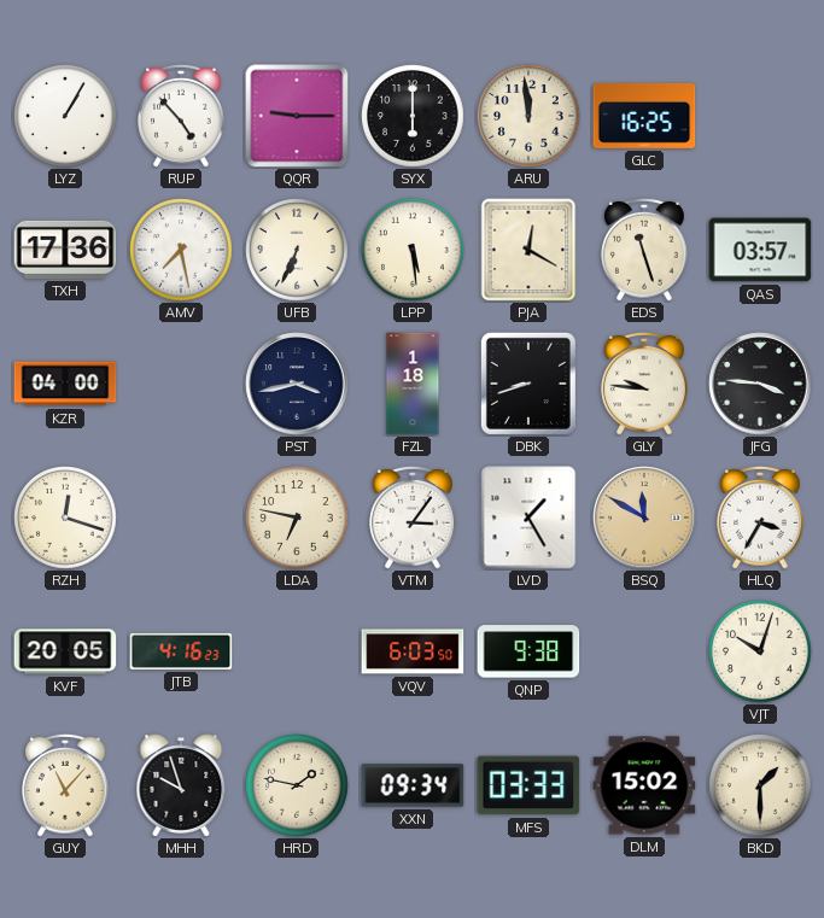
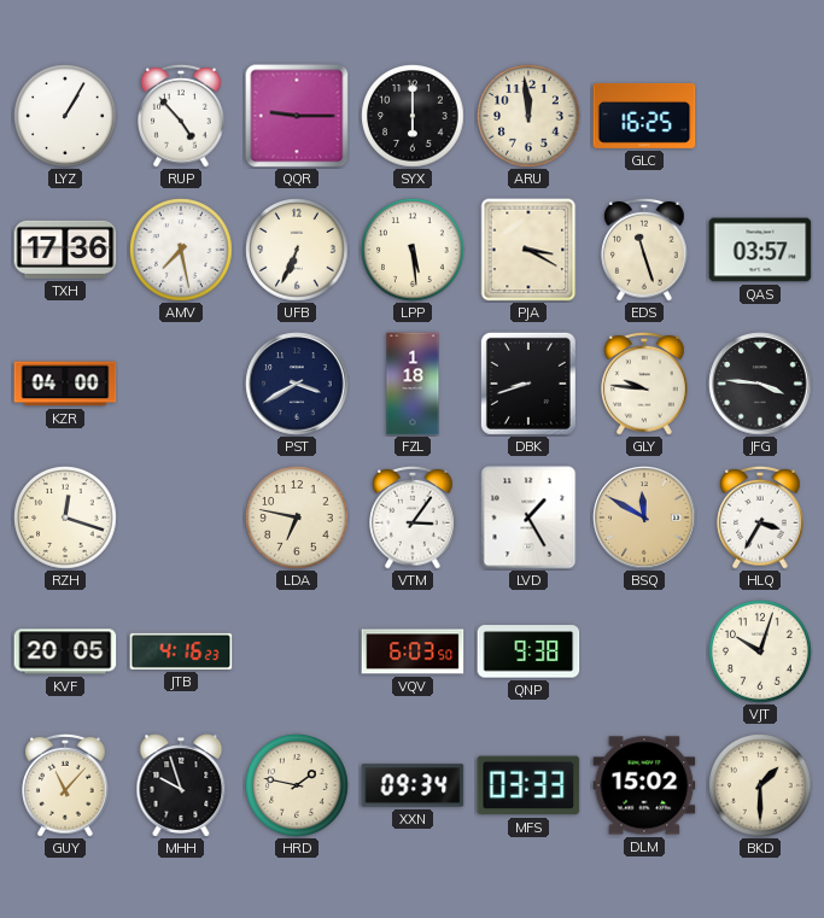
PJA: 12:20 -> 3:20 (528, 250)
PST: 3:43 -> 3:40 (297, 384)
